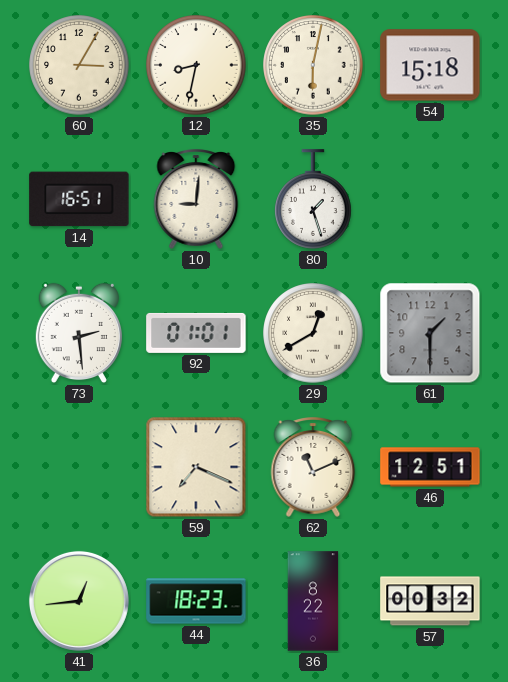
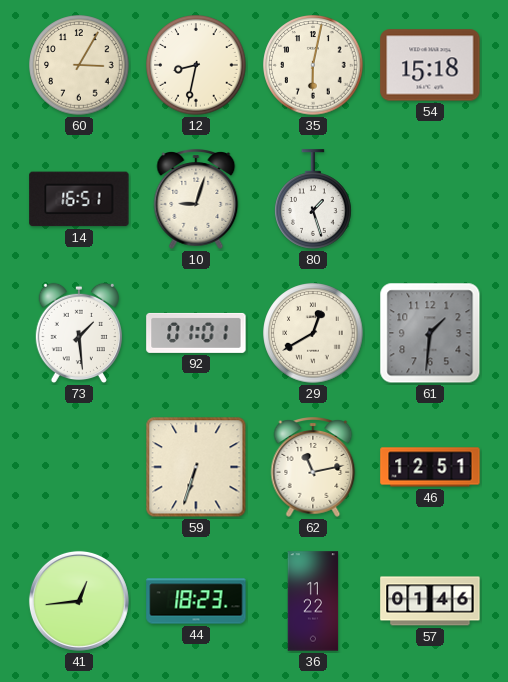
10: 9:01 -> 9:03 (196, 200)
73: 2:29 -> 1:29 (79, 333)
61: 1:30 -> 1:31 (430, 333)
59: 7:19 -> 6:33 (196, 467)
62: 11:11 -> 11:13 (313, 468)
36: 8:22 -> 11:22 (313, 601)
57: 00:32 -> 01:46 (430, 601)
